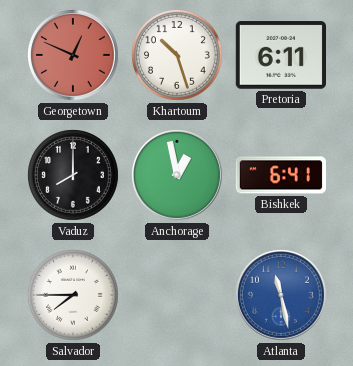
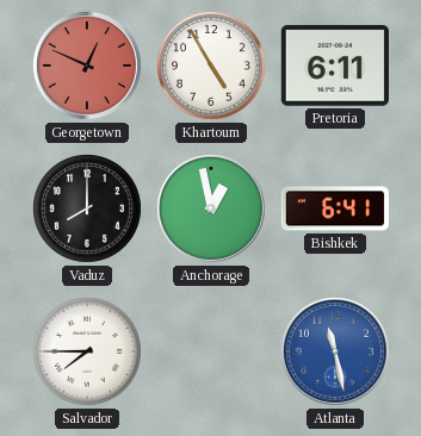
Khartoum: 10:27 -> 4:55 (212, 67)
